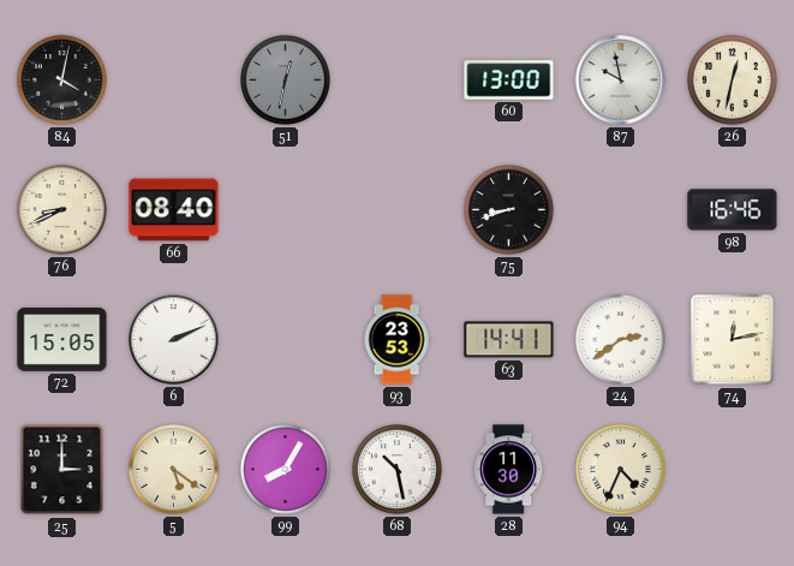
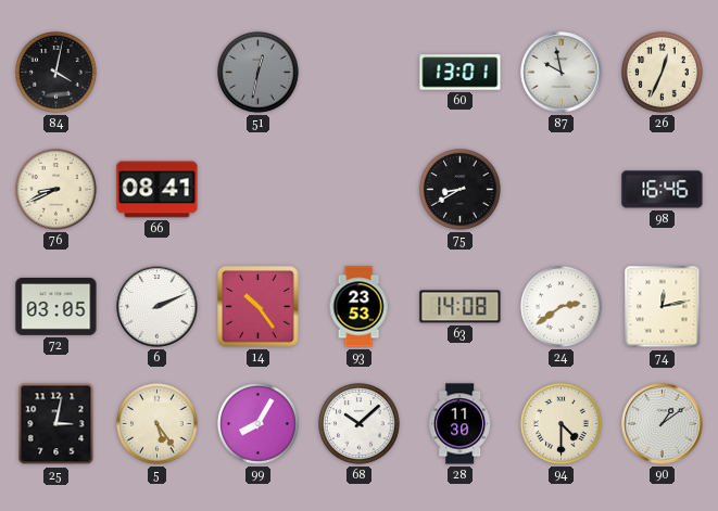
60: 13:00 -> 13:01 (461, 73)
26: 12:32 -> 12:34 (663, 73)
66: 08:40 -> 08:41 (158, 190)
75: 8:42 -> 8:40 (461, 190)
72: 15:05 -> 03:05 (56, 306)
14: none -> 10:24 (259, 307)
63: 14:41 -> 14:08 (461, 307)
25: 3:00 -> 3:02 (56, 424)
5: 5:21 -> 5:24 (158, 424)
68: 10:28 -> 10:08 (360, 424)
94: 4:34 -> 4:30 (562, 424)
90: none -> 1:09 (663, 424)
